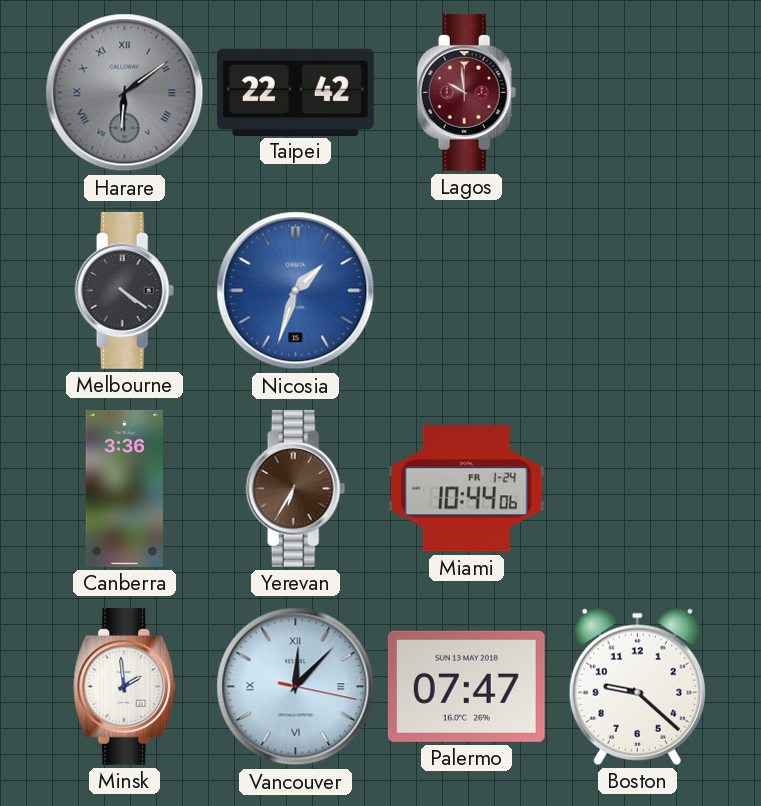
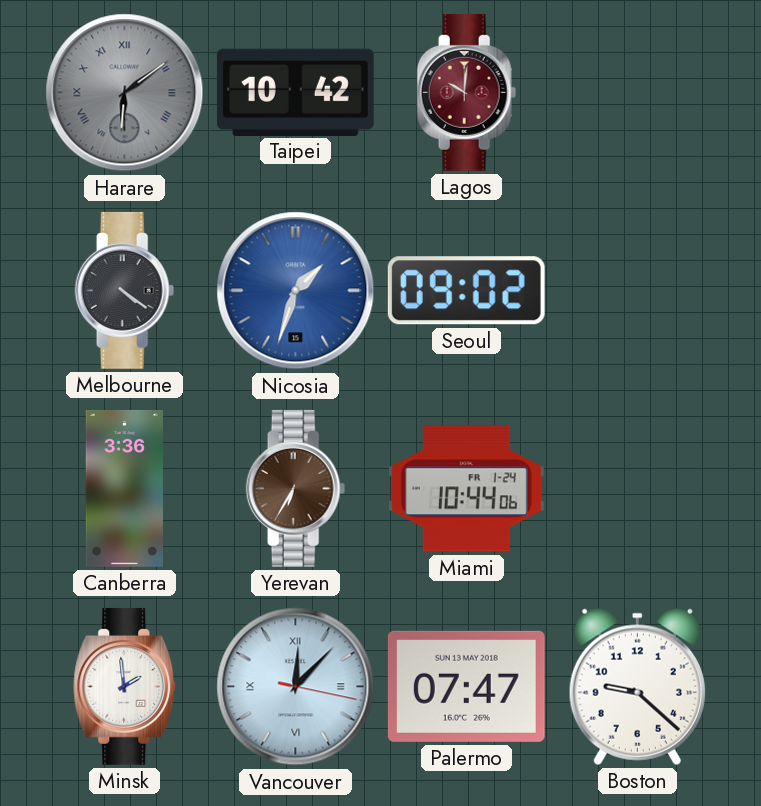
Taipei: 22:42 -> 10:42 (295, 92)
Lagos: 9:59 -> 10:01 (467, 92)
Seoul: none -> 09:02 (466, 291)
